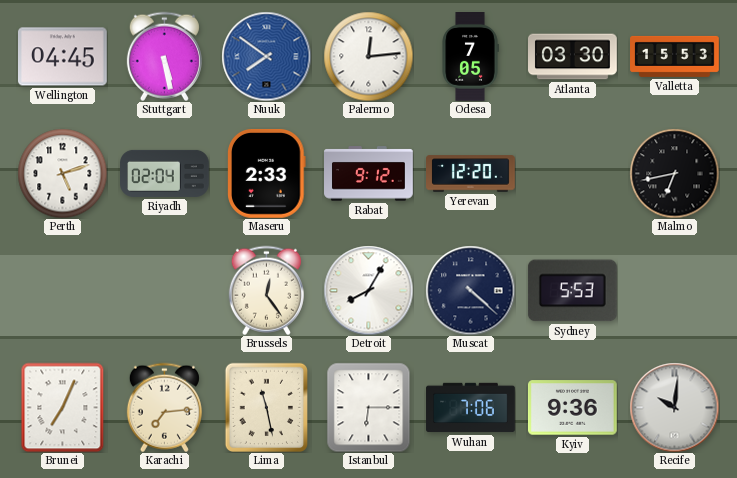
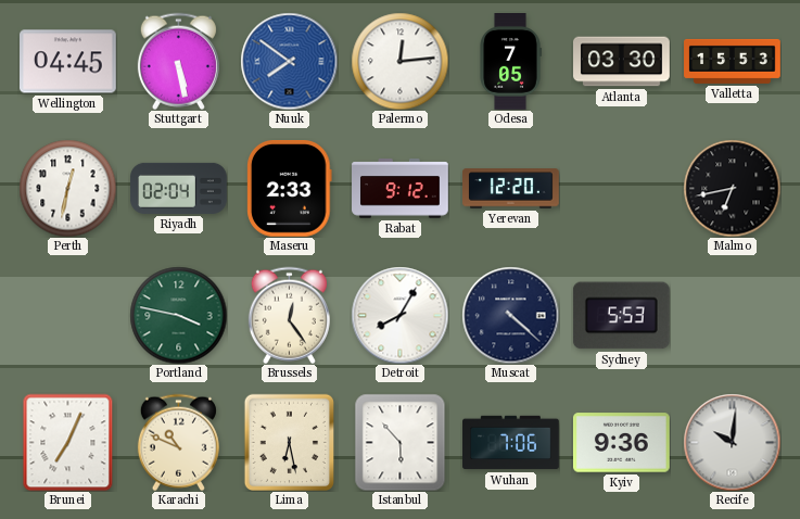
Perth: 5:12 -> 12:32 (67, 188)
Portland: none -> 3:47 (178, 315)
Karachi: 7:14 -> 10:49 (178, 442)
Lima: 11:28 -> 6:28 (289, 442)
Istanbul: 6:15 -> 5:53 (401, 442)
